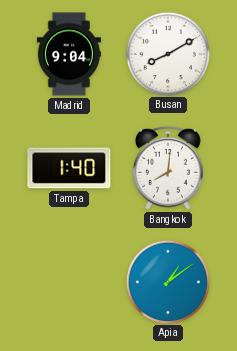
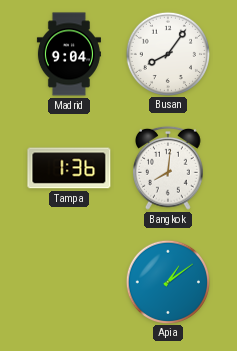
Busan: 8:10 -> 8:06 (167, 53)
Tampa: 1:40 -> 1:36 (69, 168)
